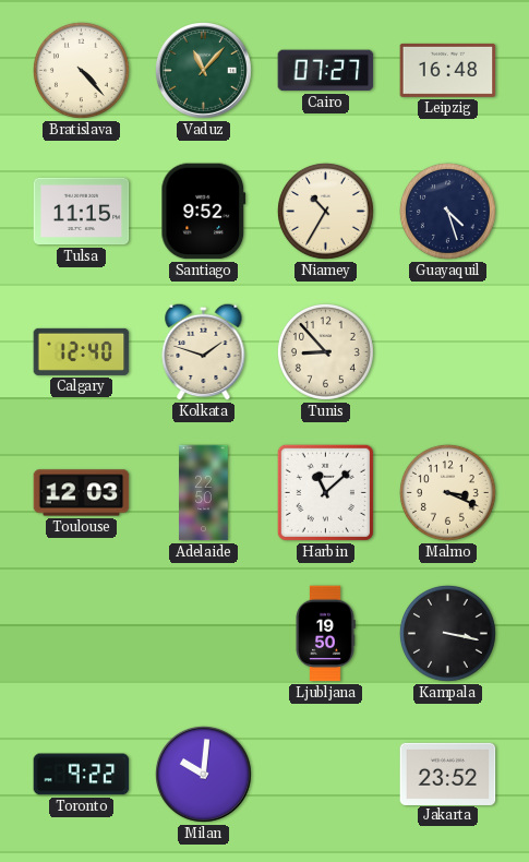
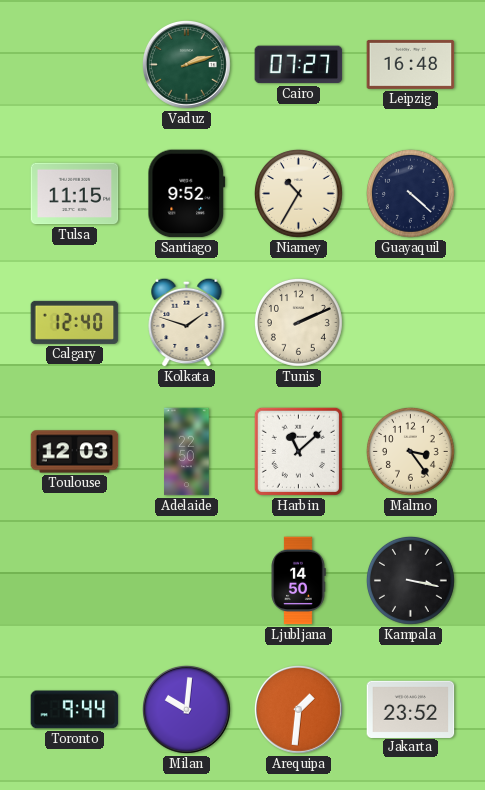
Bratislava: 4:23 -> none (81, 70)
Vaduz: 11:07 -> 2:12 (187, 65)
Guayaquil: 4:27 -> 4:22 (410, 193)
Tunis: 8:53 -> 2:11 (298, 322)
Malmo: 3:19 -> 3:24 (410, 451)
Ljubljana: 19:50 -> 14:50 (298, 581)
Toronto: 9:22 -> 9:44 (75, 710)
Arequipa: none -> 1:31 (299, 710)
